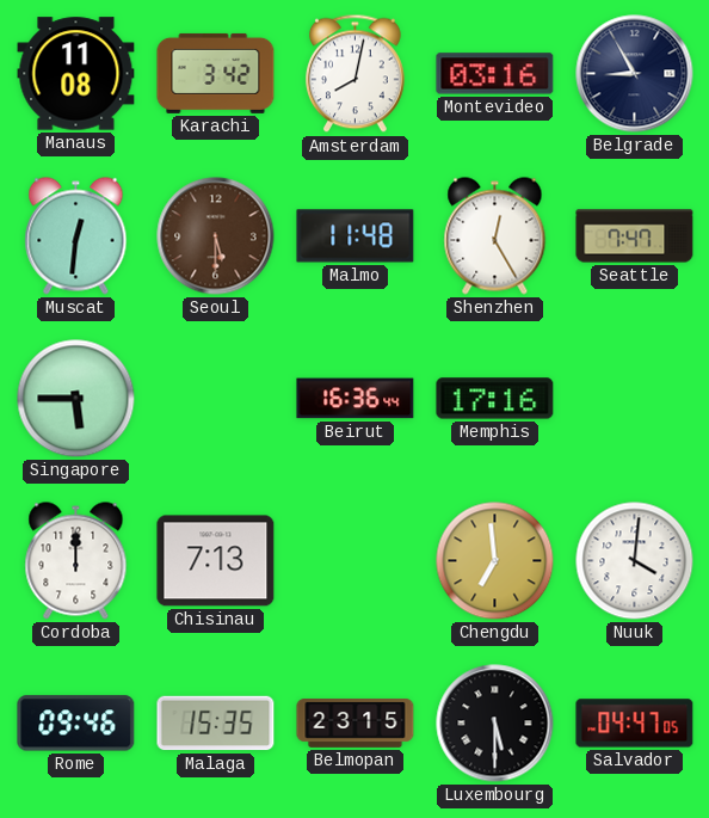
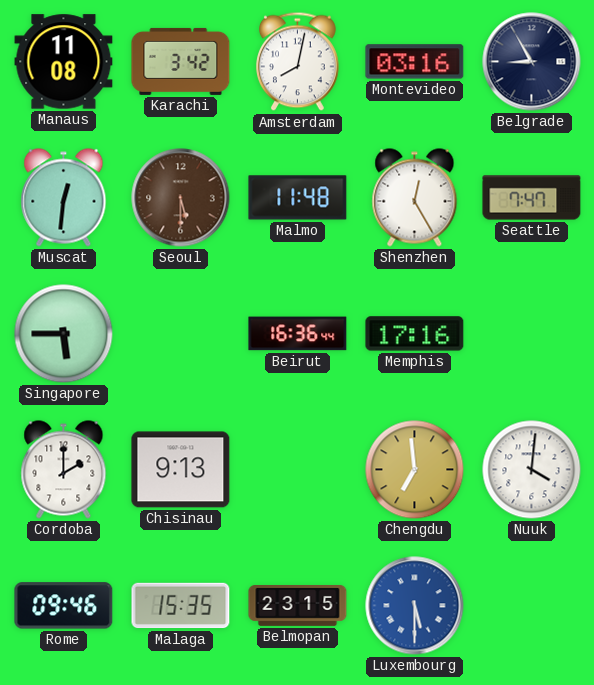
Cordoba: 12:00 -> 2:00 (64, 470)
Chisinau: 7:13 -> 9:13 (181, 470)
Luxembourg dial: black -> blue (415, 606)
Salvador: 04:47 -> none (635, 724)
